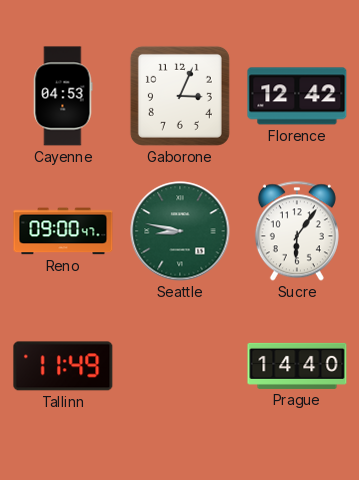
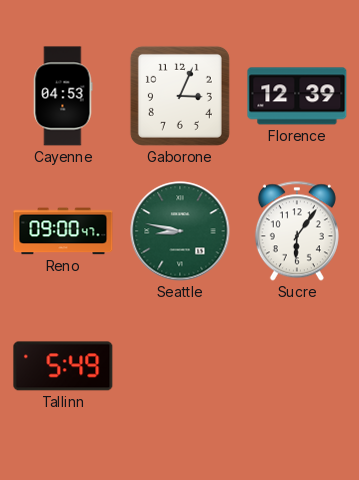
Florence: 12:42 -> 12:39 (297, 96)
Tallinn: 11:49 -> 5:49 (63, 366)
Prague: 14:40 -> none (297, 366)
